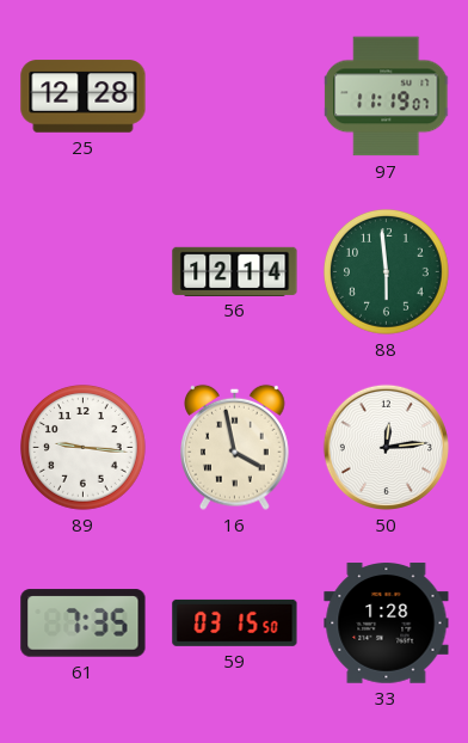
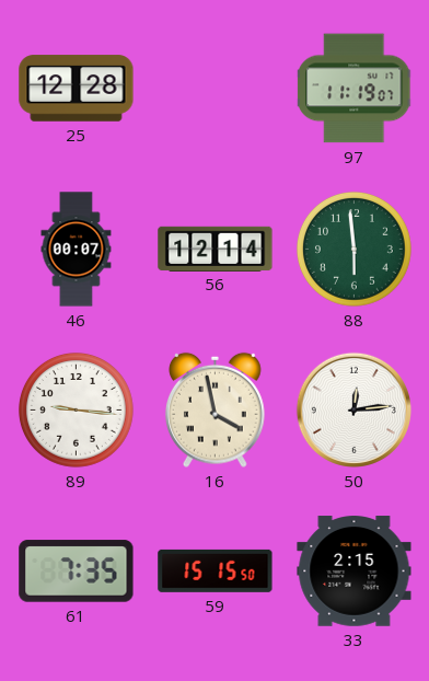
46: none -> 00:07 (77, 250)
59: 03:15 -> 15:15 (216, 570)
33: 1:28 -> 2:15 (355, 572)
